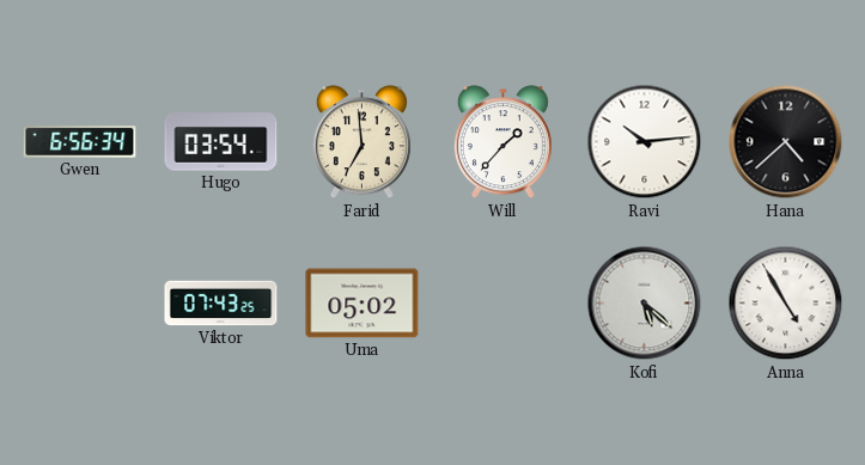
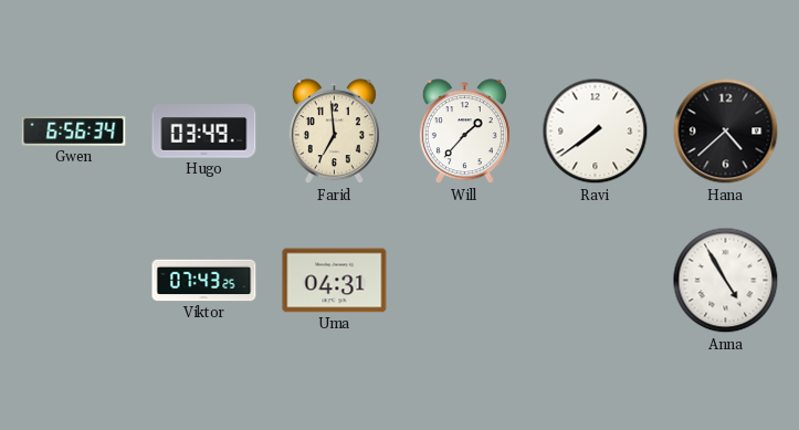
Hugo: 03:54 -> 03:49 (204, 132)
Ravi: 10:14 -> 7:39 (596, 132)
Uma: 05:02 -> 04:31 (335, 281)
Kofi: 5:22 -> none (645, 304)
